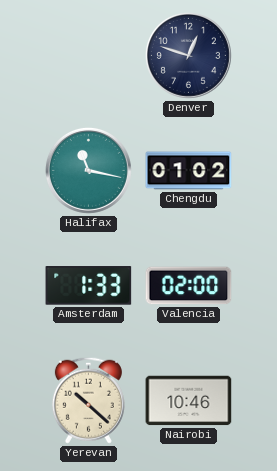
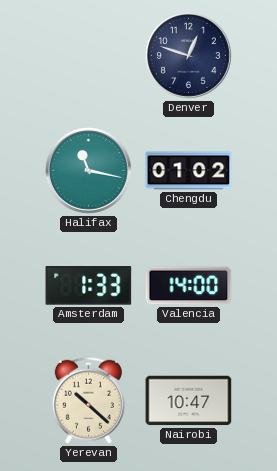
Valencia: 02:00 -> 14:00 (189, 286)
Nairobi: 10:46 -> 10:47 (189, 401)
